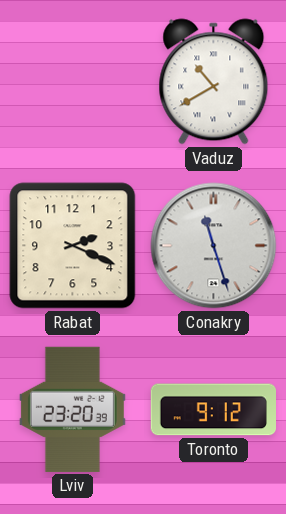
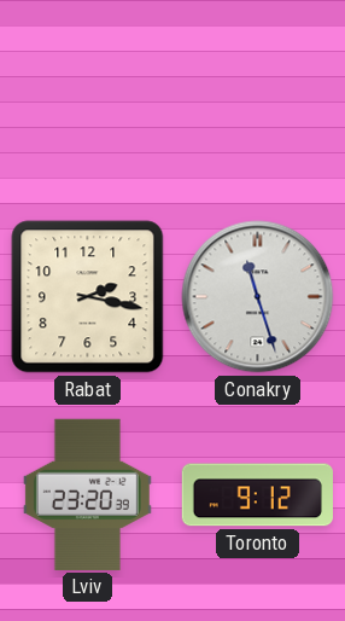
Vaduz: 10:40 -> none (214, 82)
Rabat: 2:19 -> 2:17 (88, 297)
